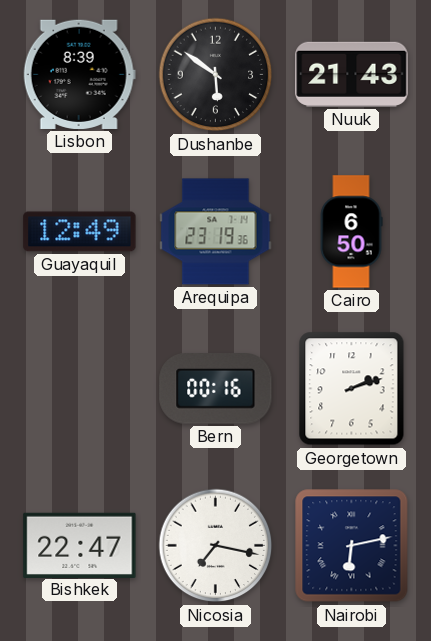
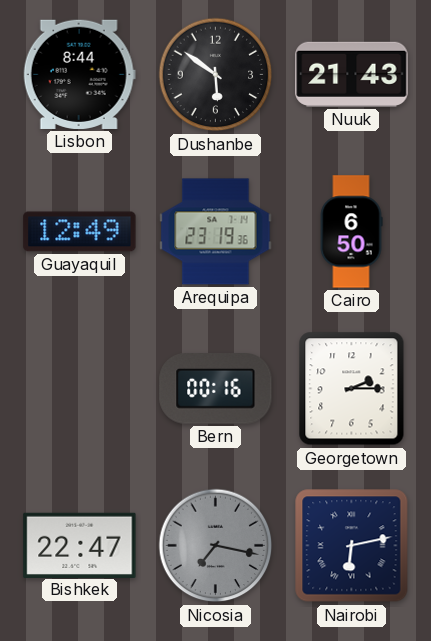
Lisbon: 8:39 -> 8:44 (79, 74)
Georgetown: 2:12 -> 2:15 (352, 389)
Nicosia dial: white -> grey (216, 546)
